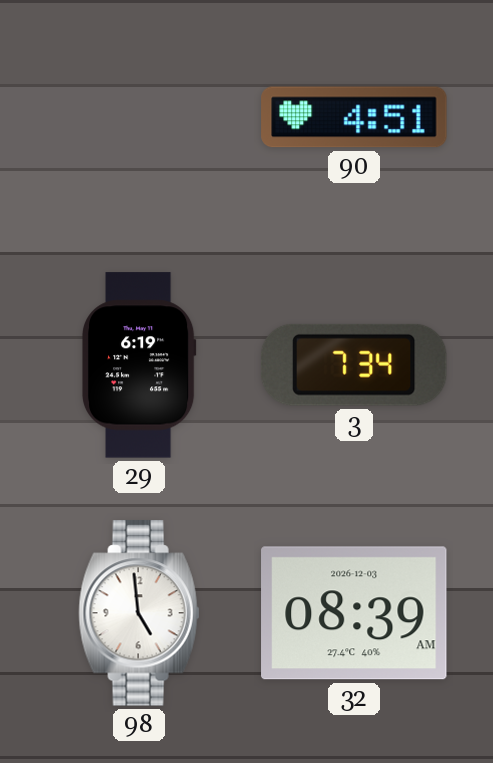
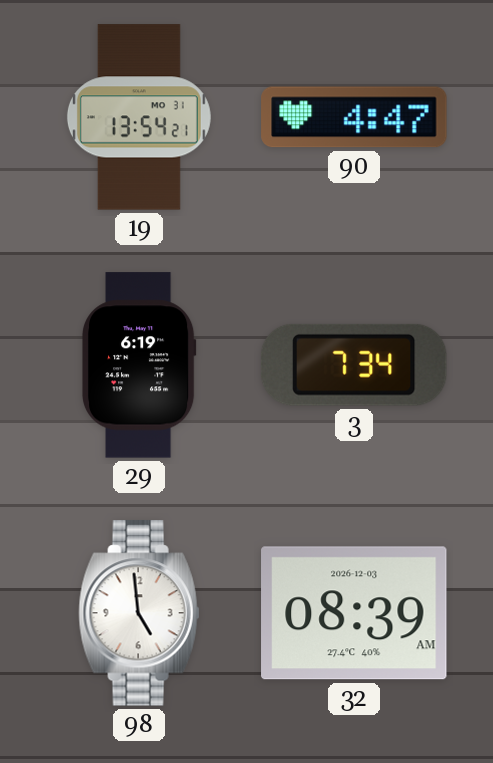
19: none -> 13:54 (139, 117)
90: 4:51 -> 4:47 (354, 117)
